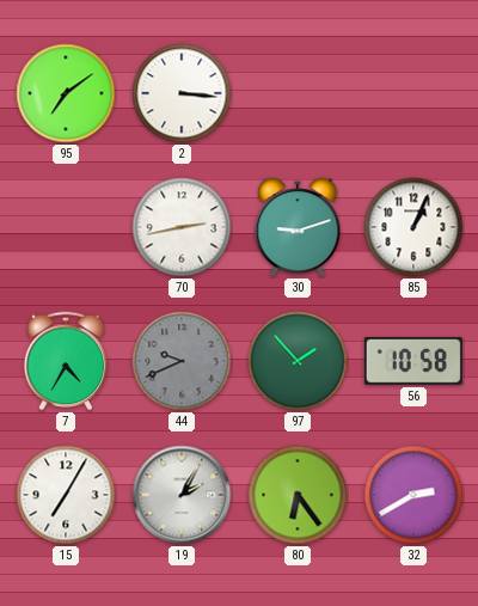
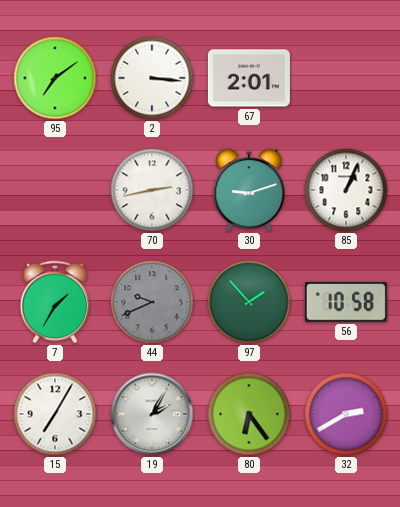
67: none -> 2:01 (249, 78)
7: 4:35 -> 1:35 (55, 302)
